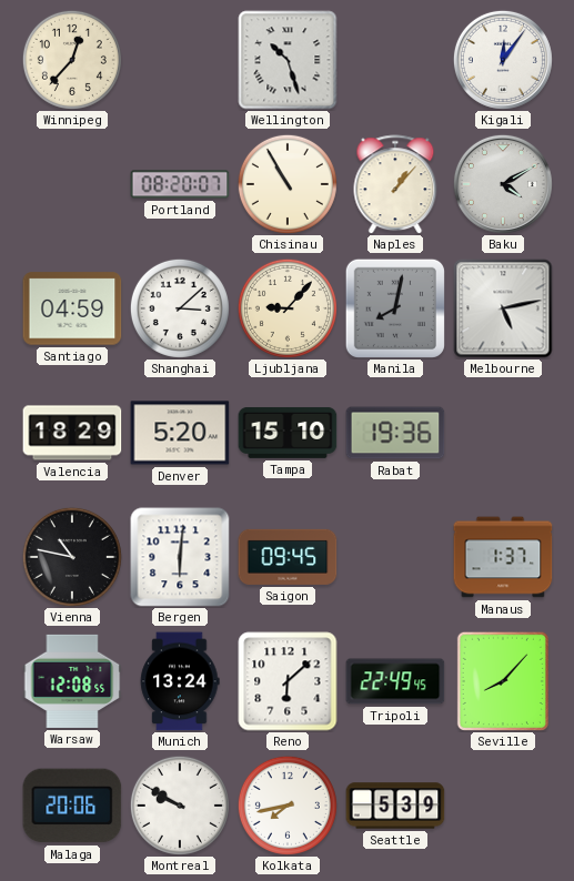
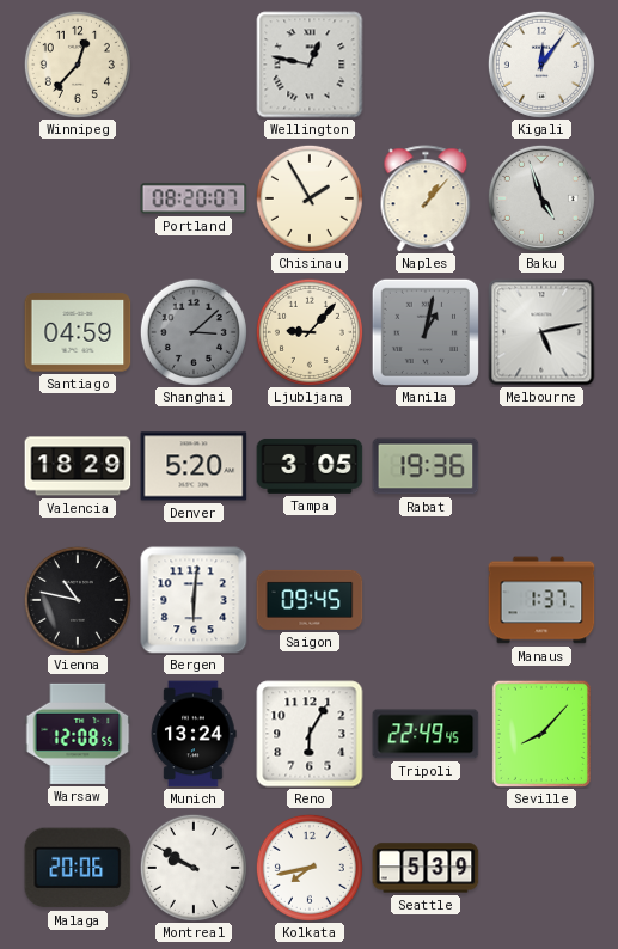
Wellington: 10:27 -> 12:47 (310, 65)
Chisinau: 10:55 -> 1:55 (310, 198)
Baku: 4:10 -> 4:57 (541, 198)
Shanghai dial: white -> grey (194, 332)
Manila: 8:02 -> 1:02 (426, 332)
Tampa: 15:10 -> 3:05 (310, 466)
Reno: 6:08 -> 6:05 (310, 734)
